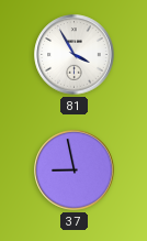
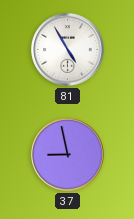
81: 3:55 -> 4:55 (68, 50)
